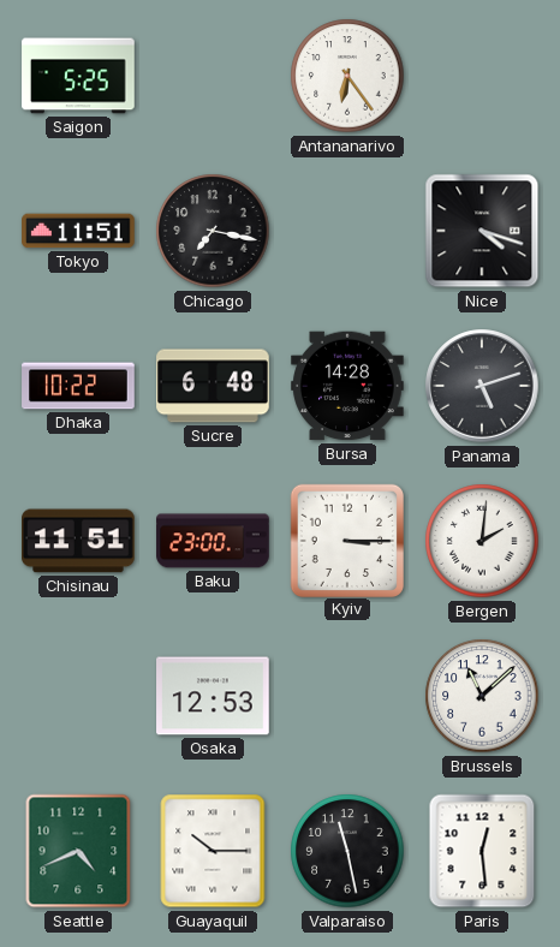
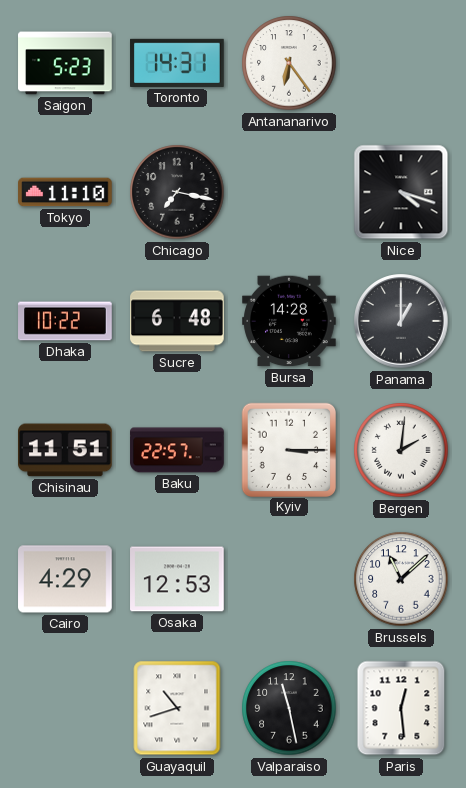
Saigon: 5:25 -> 5:23 (65, 63)
Toronto: none -> 14:31 (177, 63)
Tokyo: 11:51 -> 11:10 (65, 192)
Panama: 5:12 -> 1:00 (401, 321)
Baku: 23:00 -> 22:57 (177, 450)
Cairo: none -> 4:29 (65, 579)
Seattle: 4:41 -> none (78, 851)
Guayaquil: 10:15 -> 10:42 (177, 708)
